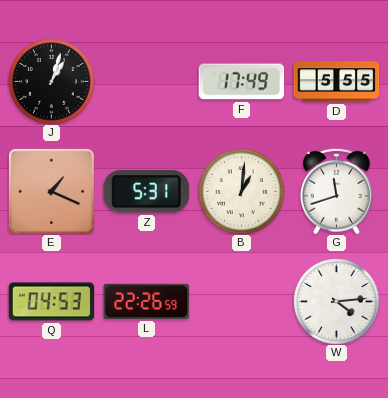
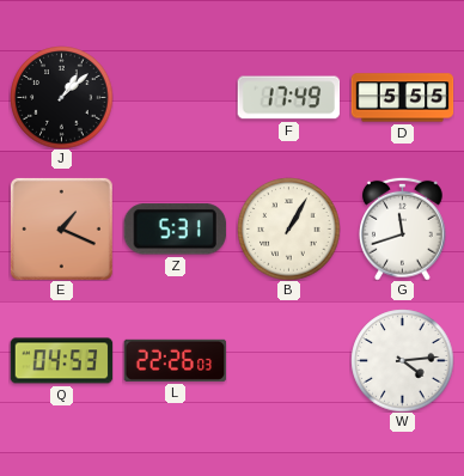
J: 1:03 -> 1:08 (61, 97)
B: 1:01 -> 1:05 (288, 228)
L: 22:26:59 -> 22:26:03 (175, 360)
